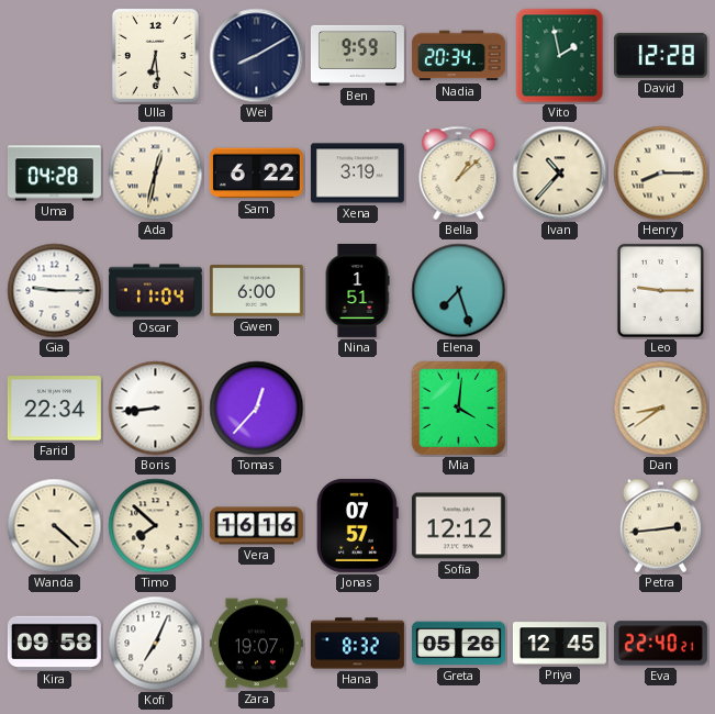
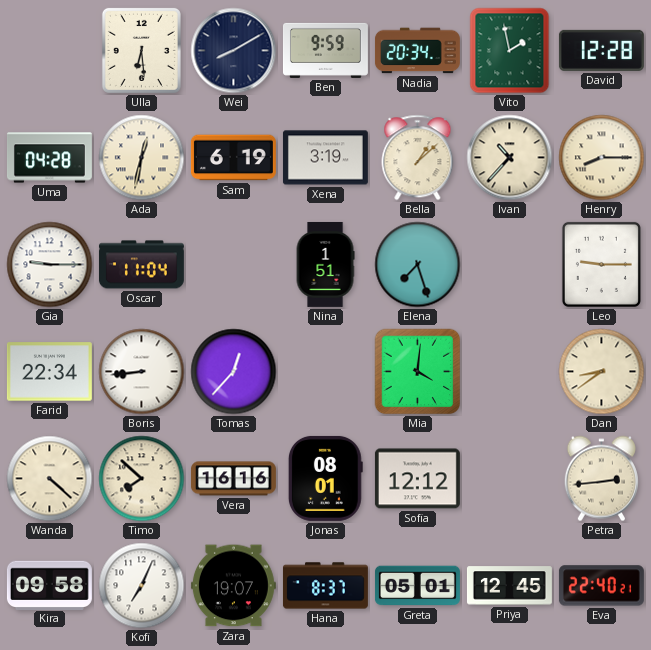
Sam: 6:22 -> 6:19 (233, 158)
Gwen: 6:00 -> none (256, 291)
Jonas: 07:57 -> 08:01 (325, 478)
Hana: 8:32 -> 8:37 (325, 586)
Greta: 05:26 -> 05:01 (417, 586)
